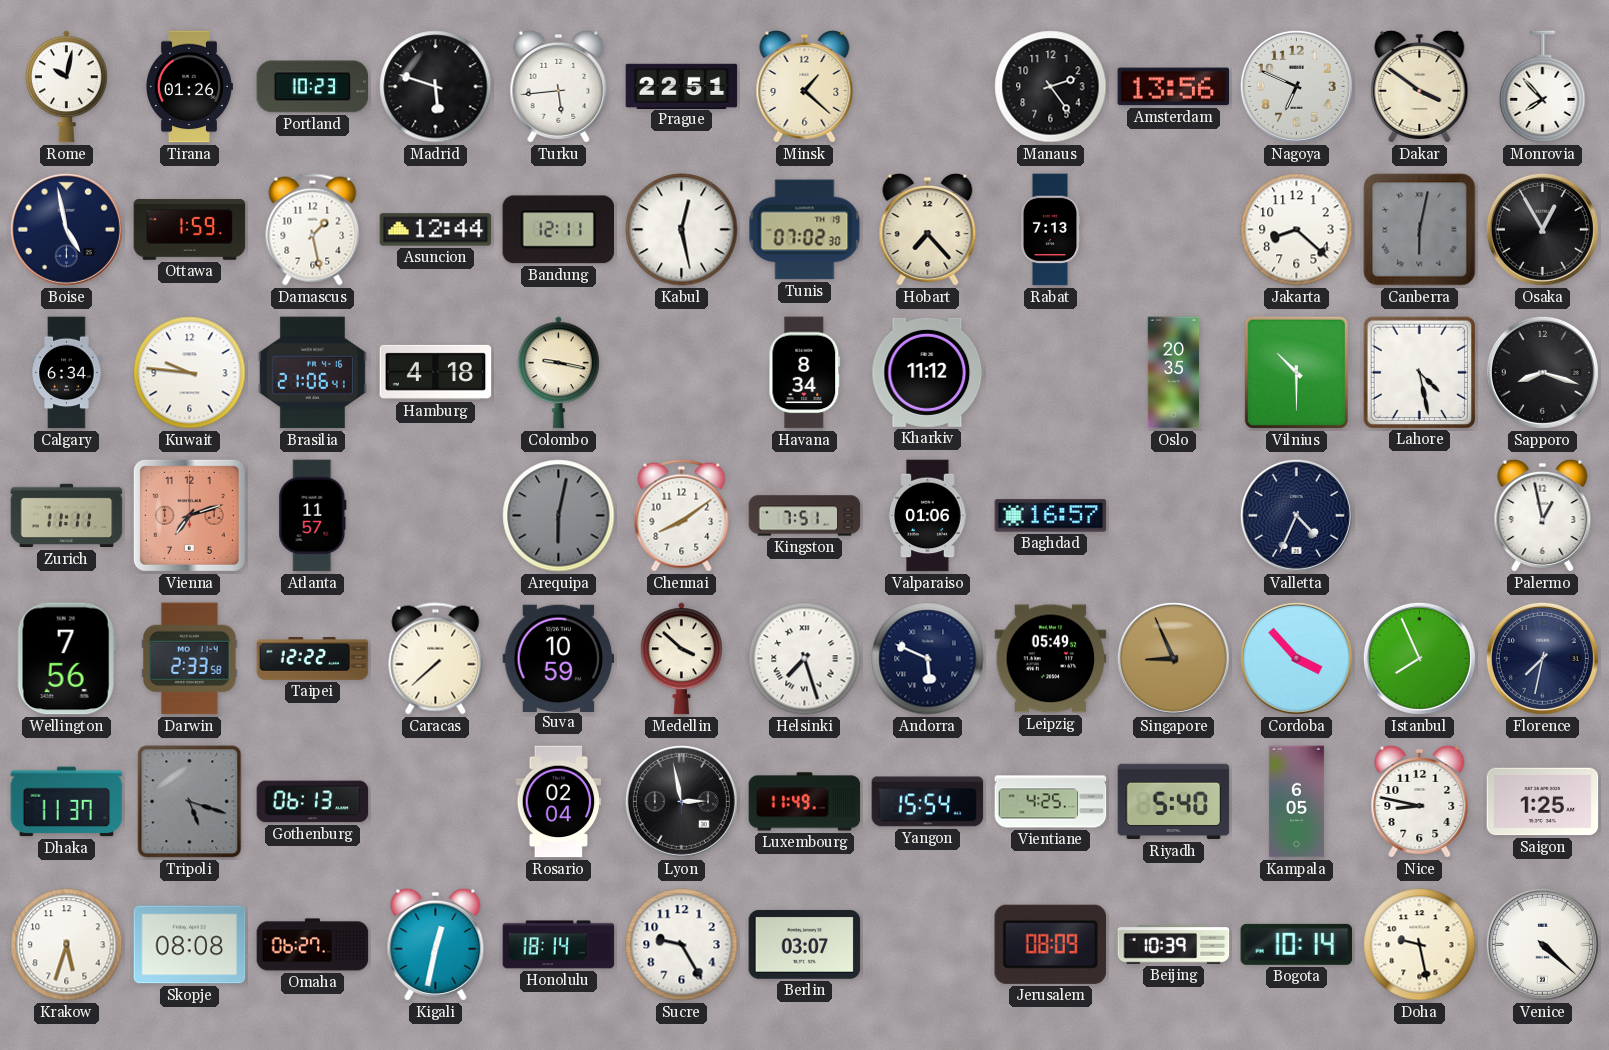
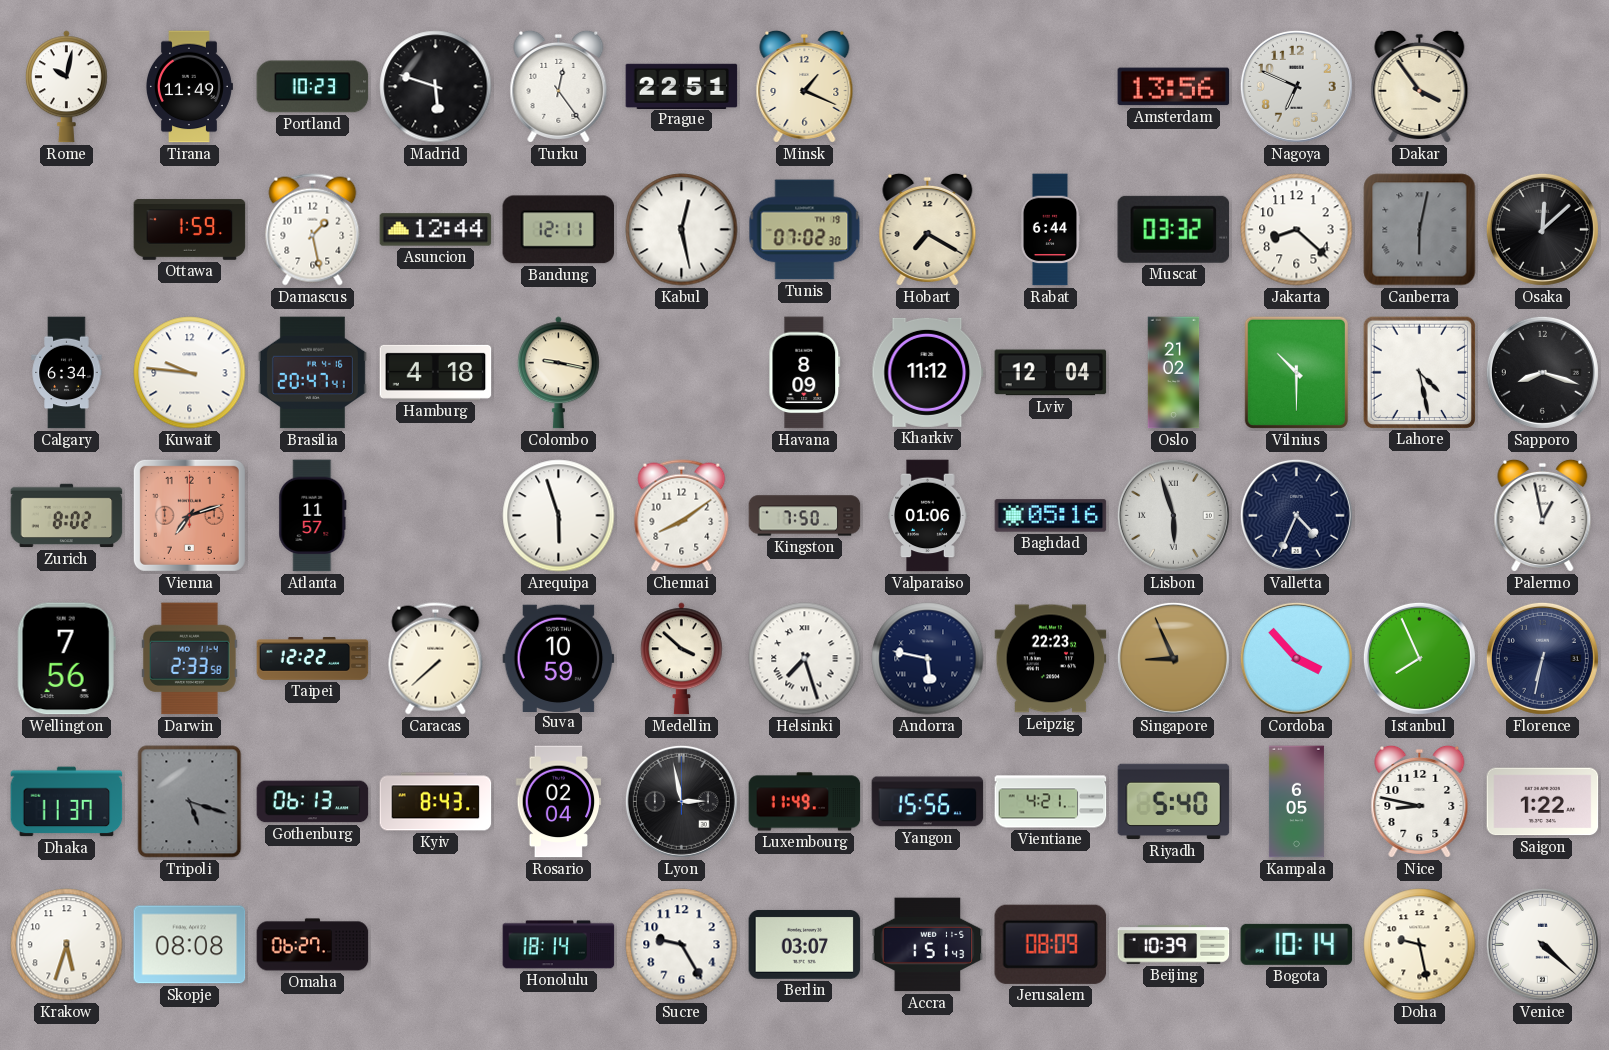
Tirana: 01:26 -> 11:49 (189, 87)
Turku: 5:44 -> 12:24 (559, 86)
Minsk: 1:22 -> 1:19 (805, 86)
Manaus: 2:24 -> none (1051, 87)
Dakar: 3:51 -> 3:54 (1420, 86)
Monrovia: 7:53 -> none (1543, 87)
Boise: 4:58 -> none (66, 229)
Hobart: 7:23 -> 7:20 (928, 229)
Rabat: 7:13 -> 6:44 (1050, 230)
Muscat: none -> 03:32 (1174, 229)
Osaka: 12:55 -> 12:08 (1542, 229)
Brasilia: 21:06 -> 20:47 (312, 373)
Havana: 8:34 -> 8:09 (805, 373)
Lviv: none -> 12:04 (1051, 373)
Oslo: 20:35 -> 21:02 (1174, 373)
Zurich: 11:11 -> 8:02 (67, 516)
Arequipa: 6:02 -> 5:57 (559, 516)
Arequipa dial: grey -> white (559, 516)
Kingston: 7:51 -> 7:50 (805, 516)
Baghdad: 16:57 -> 05:16 (1051, 516)
Lisbon: none -> 5:57 (1173, 515)
Andorra: 5:49 -> 5:47 (928, 659)
Leipzig: 05:49 -> 22:23 (1051, 659)
Florence: 7:32 -> 6:32 (1542, 658)
Kyiv: none -> 8:43 (436, 802)
Yangon: 15:54 -> 15:56 (928, 802)
Vientiane: 4:25 -> 4:21 (1051, 802)
Saigon: 1:25 -> 1:22 (1543, 802)
Kigali: 12:32 -> none (436, 944)
Accra: none -> 1:51 (928, 945)
